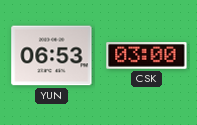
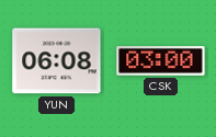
YUN: 06:53 -> 06:08 (57, 61)
